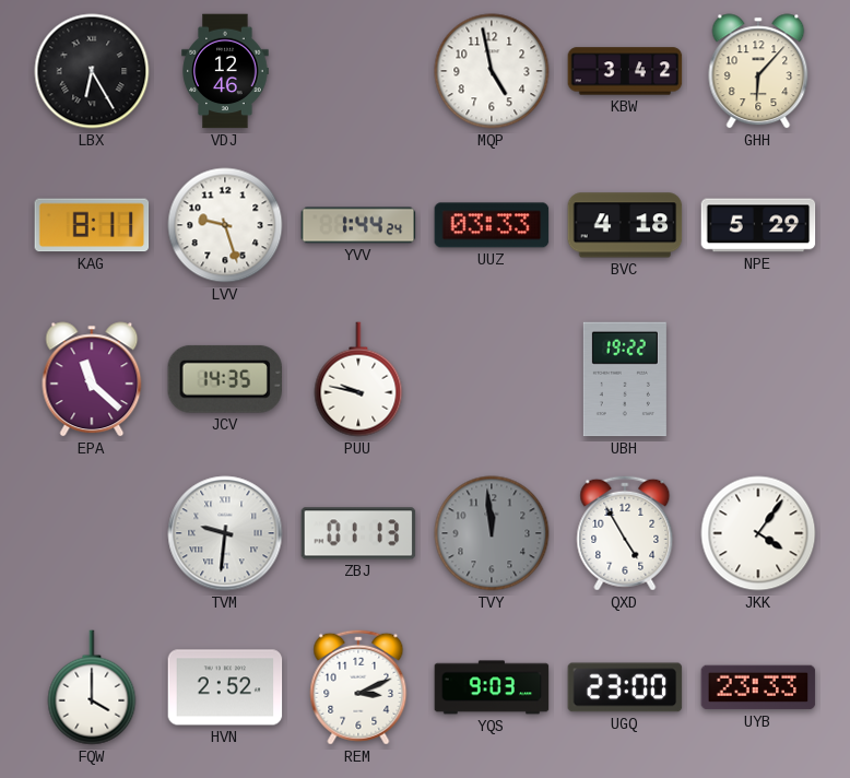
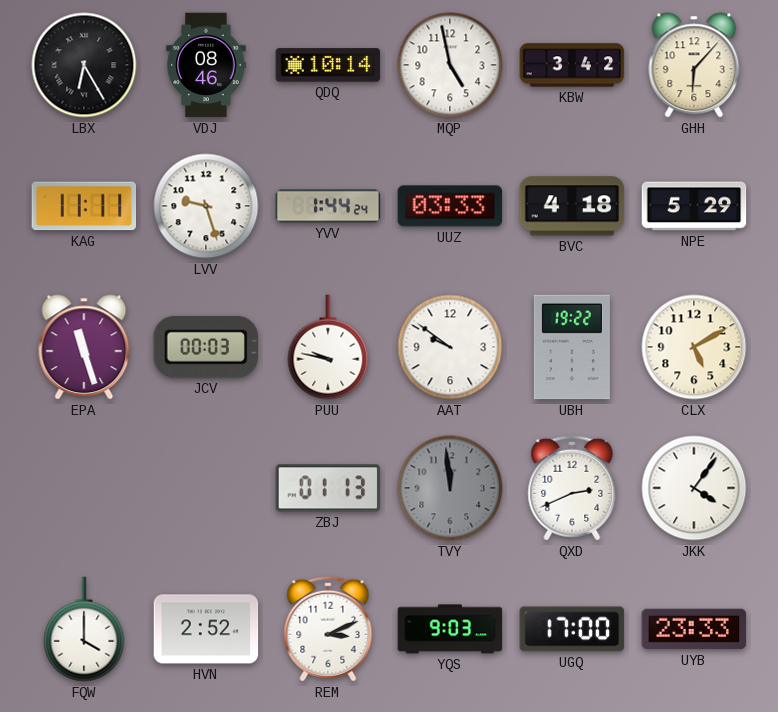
VDJ: 12:46 -> 08:46 (206, 65)
QDQ: none -> 10:14 (328, 65)
KAG: 8:11 -> 11:11 (84, 206)
EPA: 11:22 -> 11:27 (84, 347)
JCV: 14:35 -> 00:03 (205, 347)
AAT: none -> 9:51 (450, 347)
CLX: none -> 5:10 (694, 347)
TVM: 9:31 -> none (225, 533)
QXD: 4:55 -> 2:41 (572, 488)
UGQ: 23:00 -> 17:00 (572, 629)
